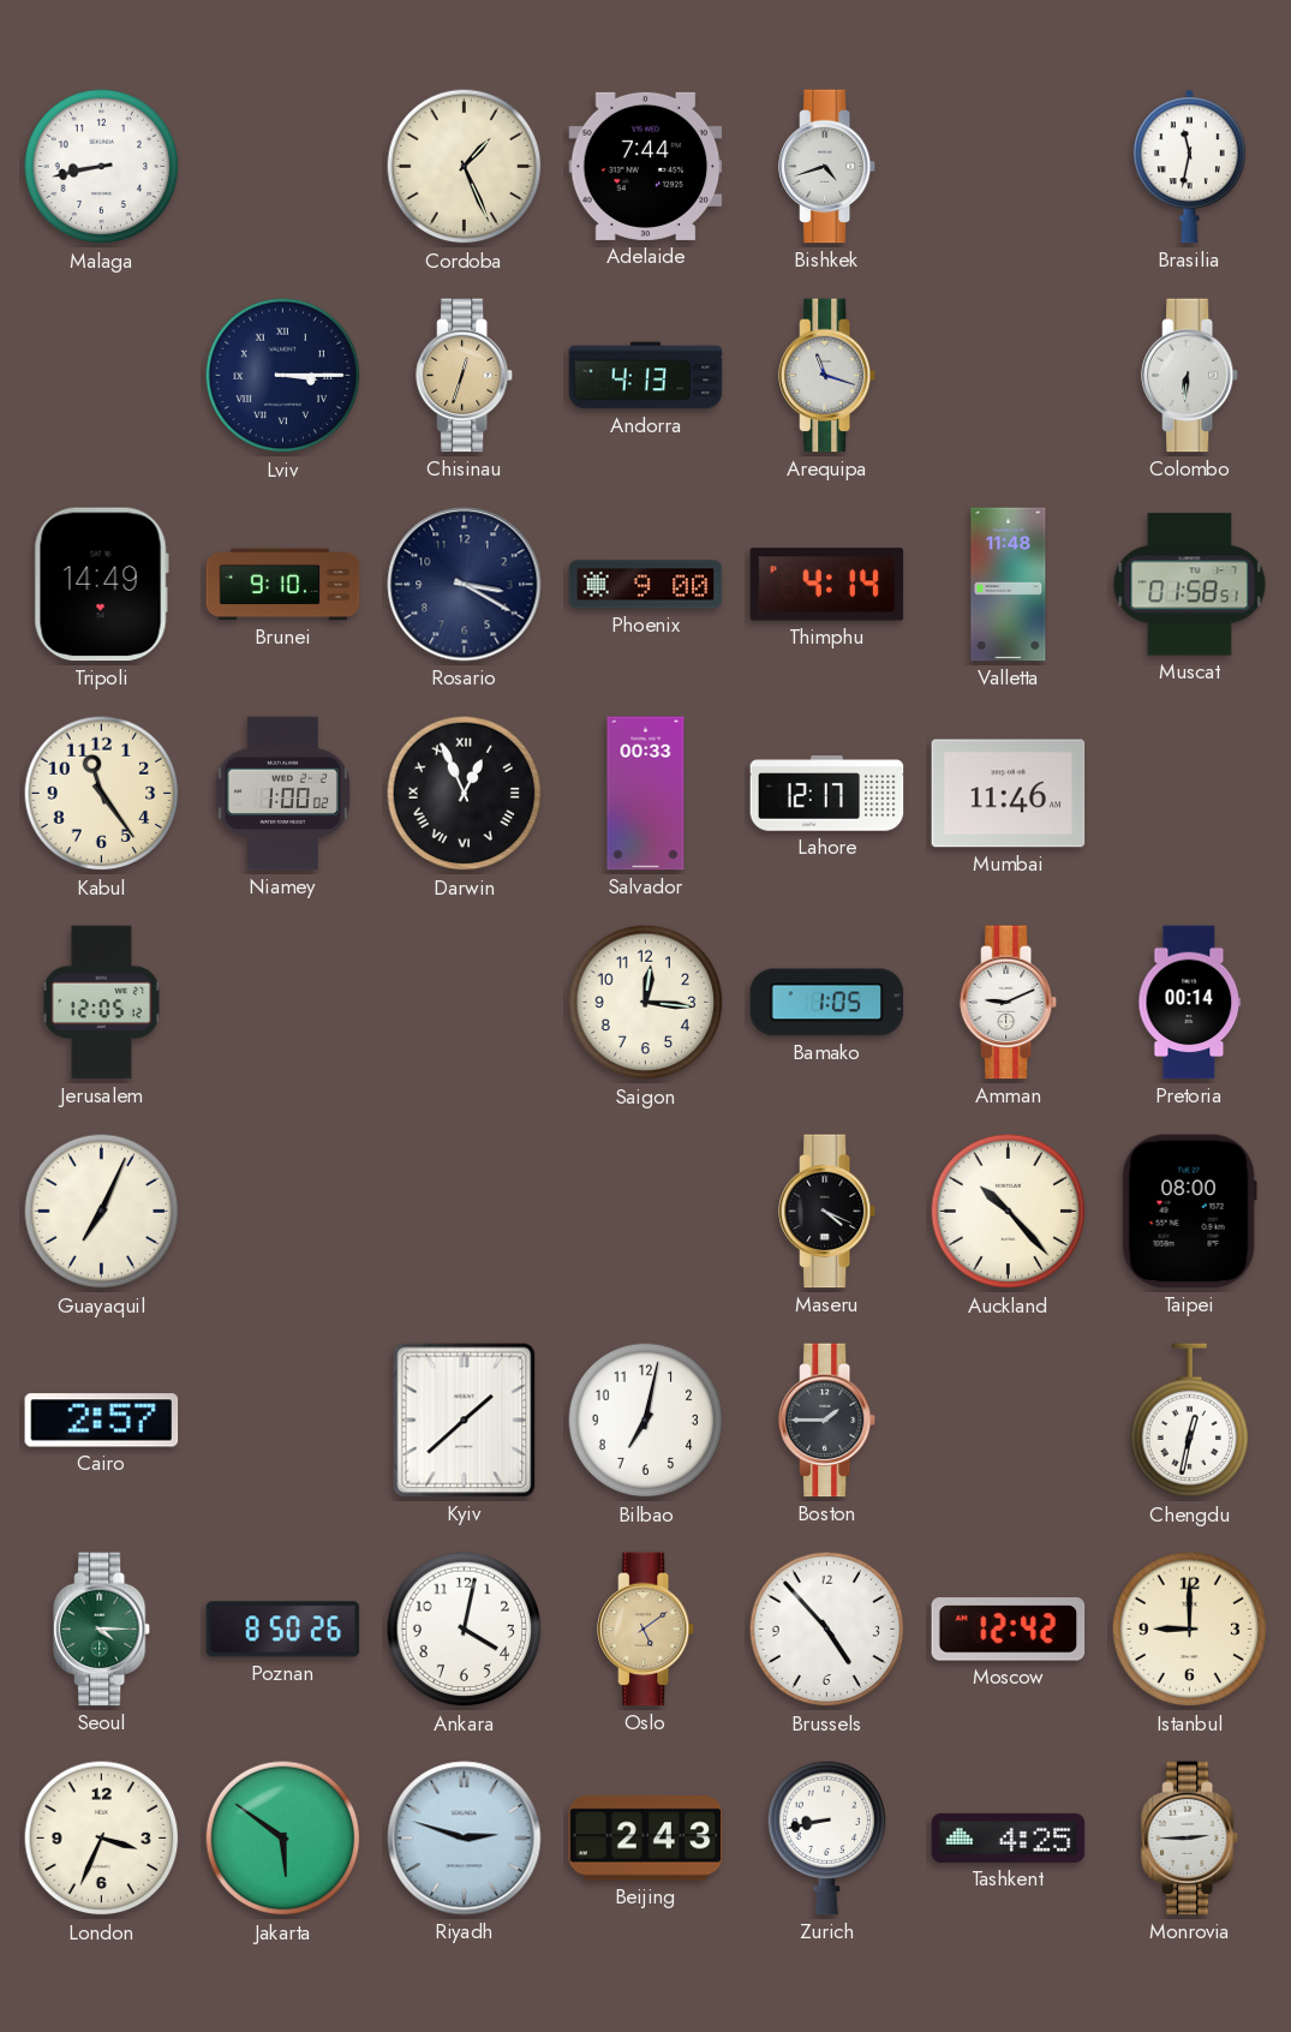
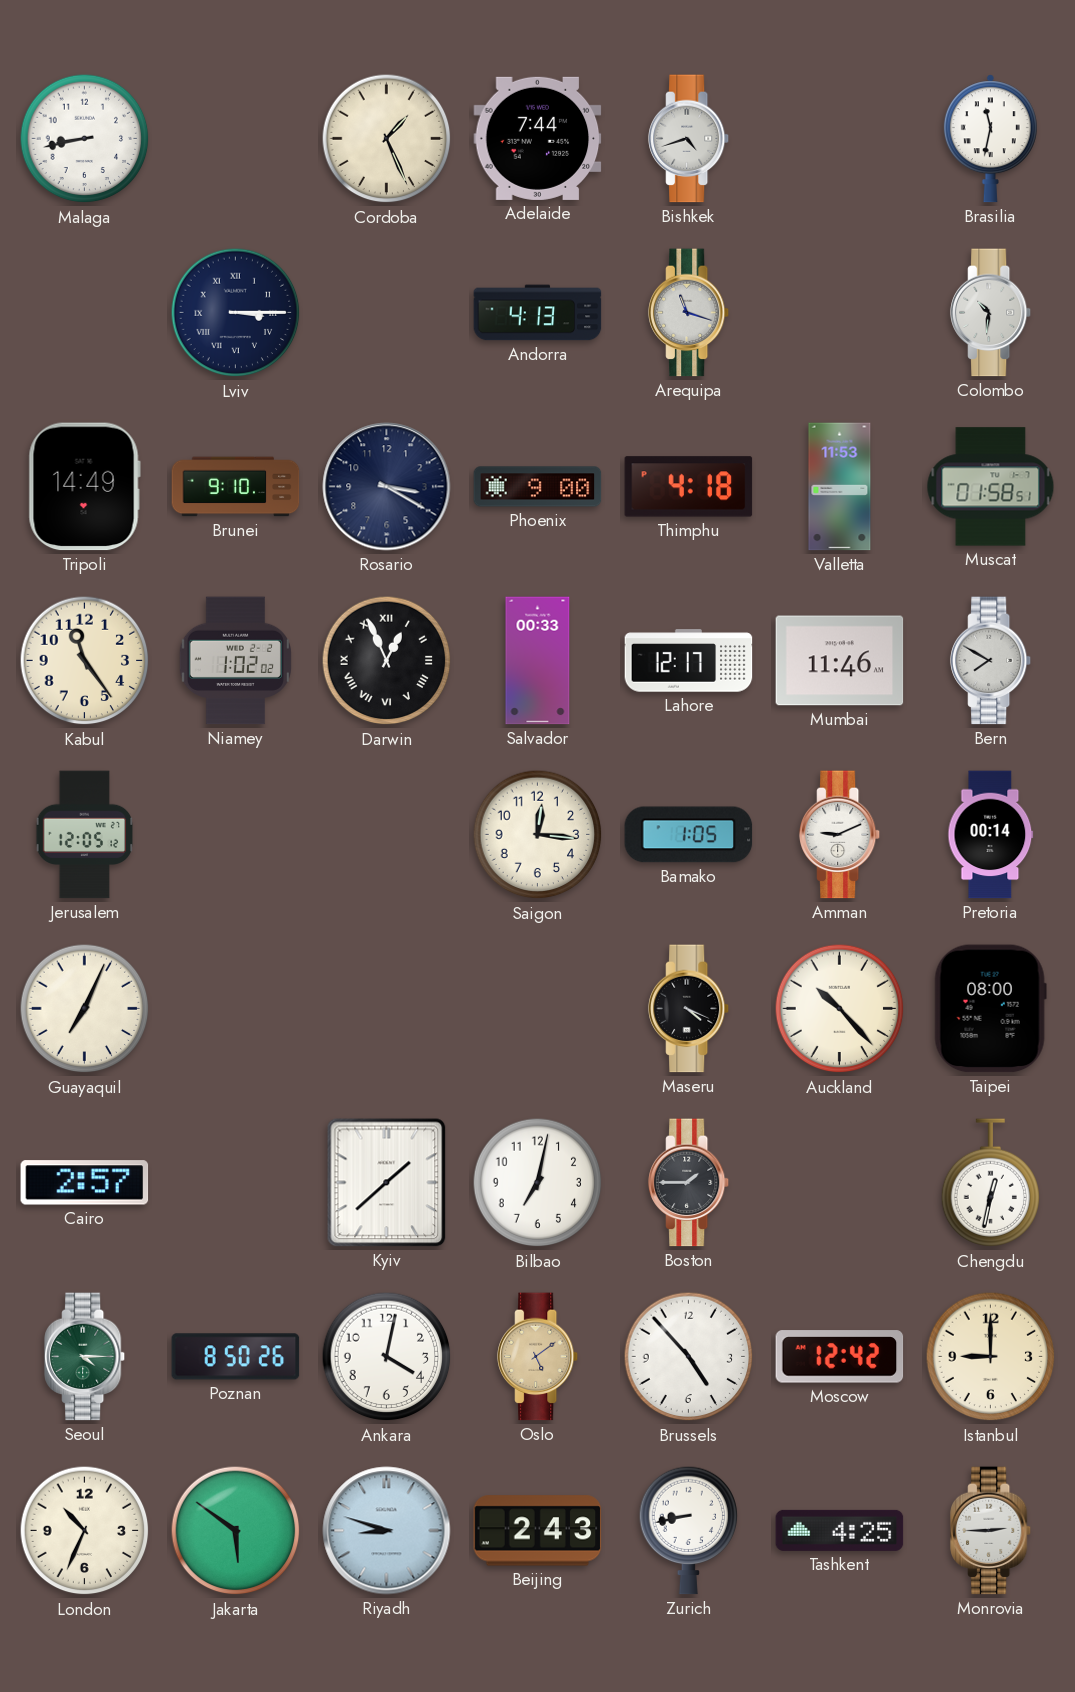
Chisinau: 12:33 -> none (465, 376)
Colombo: 6:31 -> 10:31 (991, 313)
Thimphu: 4:14 -> 4:18 (689, 487)
Valletta: 11:48 -> 11:53 (840, 487)
Niamey: 1:00 -> 1:02 (235, 661)
Bern: none -> 7:50 (991, 661)
London: 3:34 -> 10:34 (85, 1531)
Riyadh: 2:48 -> 8:48 (387, 1531)
